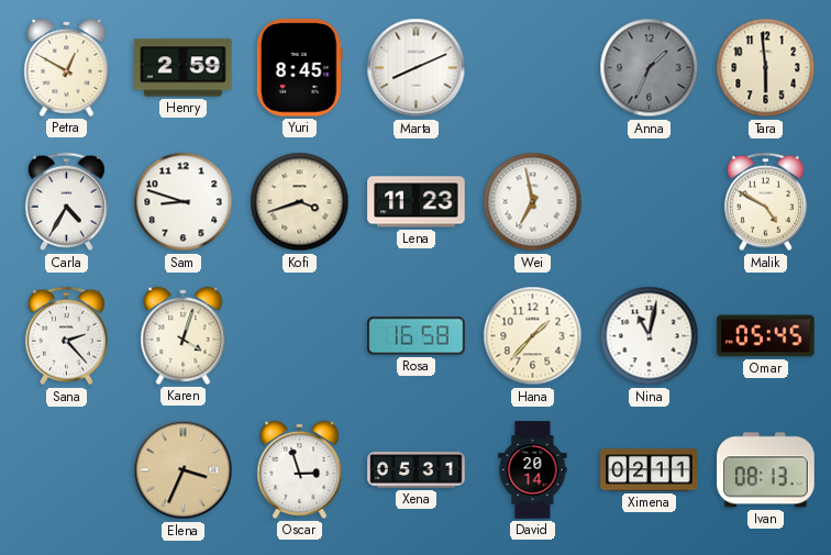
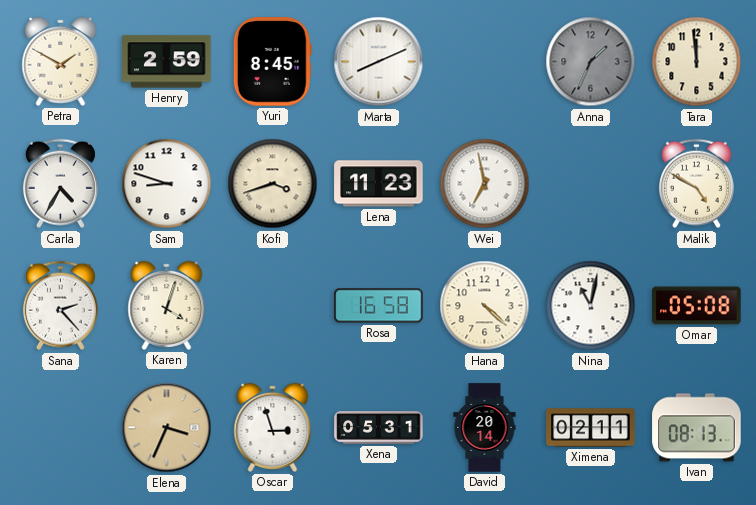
Petra: 12:50 -> 1:50 (61, 61)
Tara: 5:59 -> 11:59 (697, 62)
Hana: 1:37 -> 4:22 (485, 306)
Omar: 05:45 -> 05:08 (697, 306)
